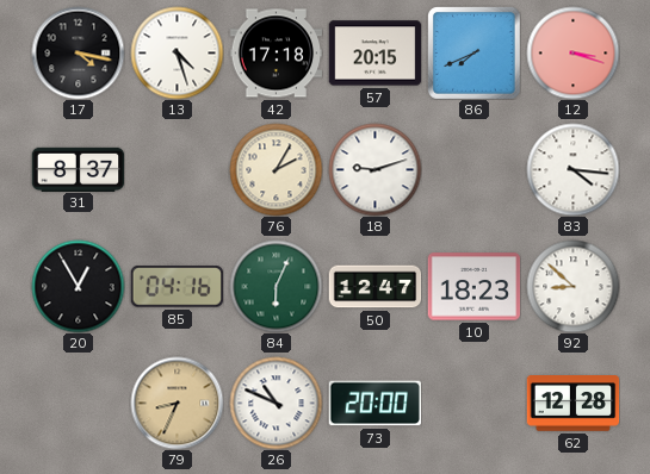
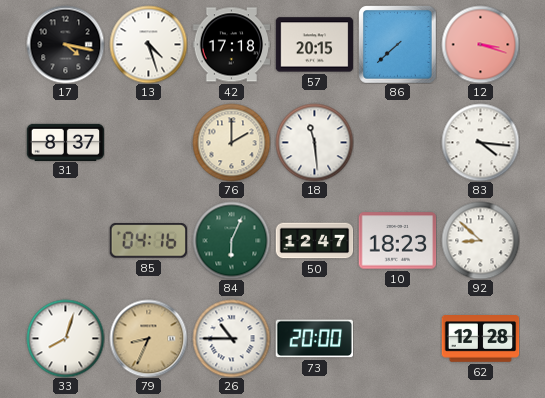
86: 7:41 -> 7:38 (397, 44)
76: 2:05 -> 2:00 (231, 142)
18: 9:12 -> 11:29 (314, 142)
20: 12:55 -> none (78, 286)
33: none -> 8:03 (65, 338)
26: 10:49 -> 10:45 (231, 338)
